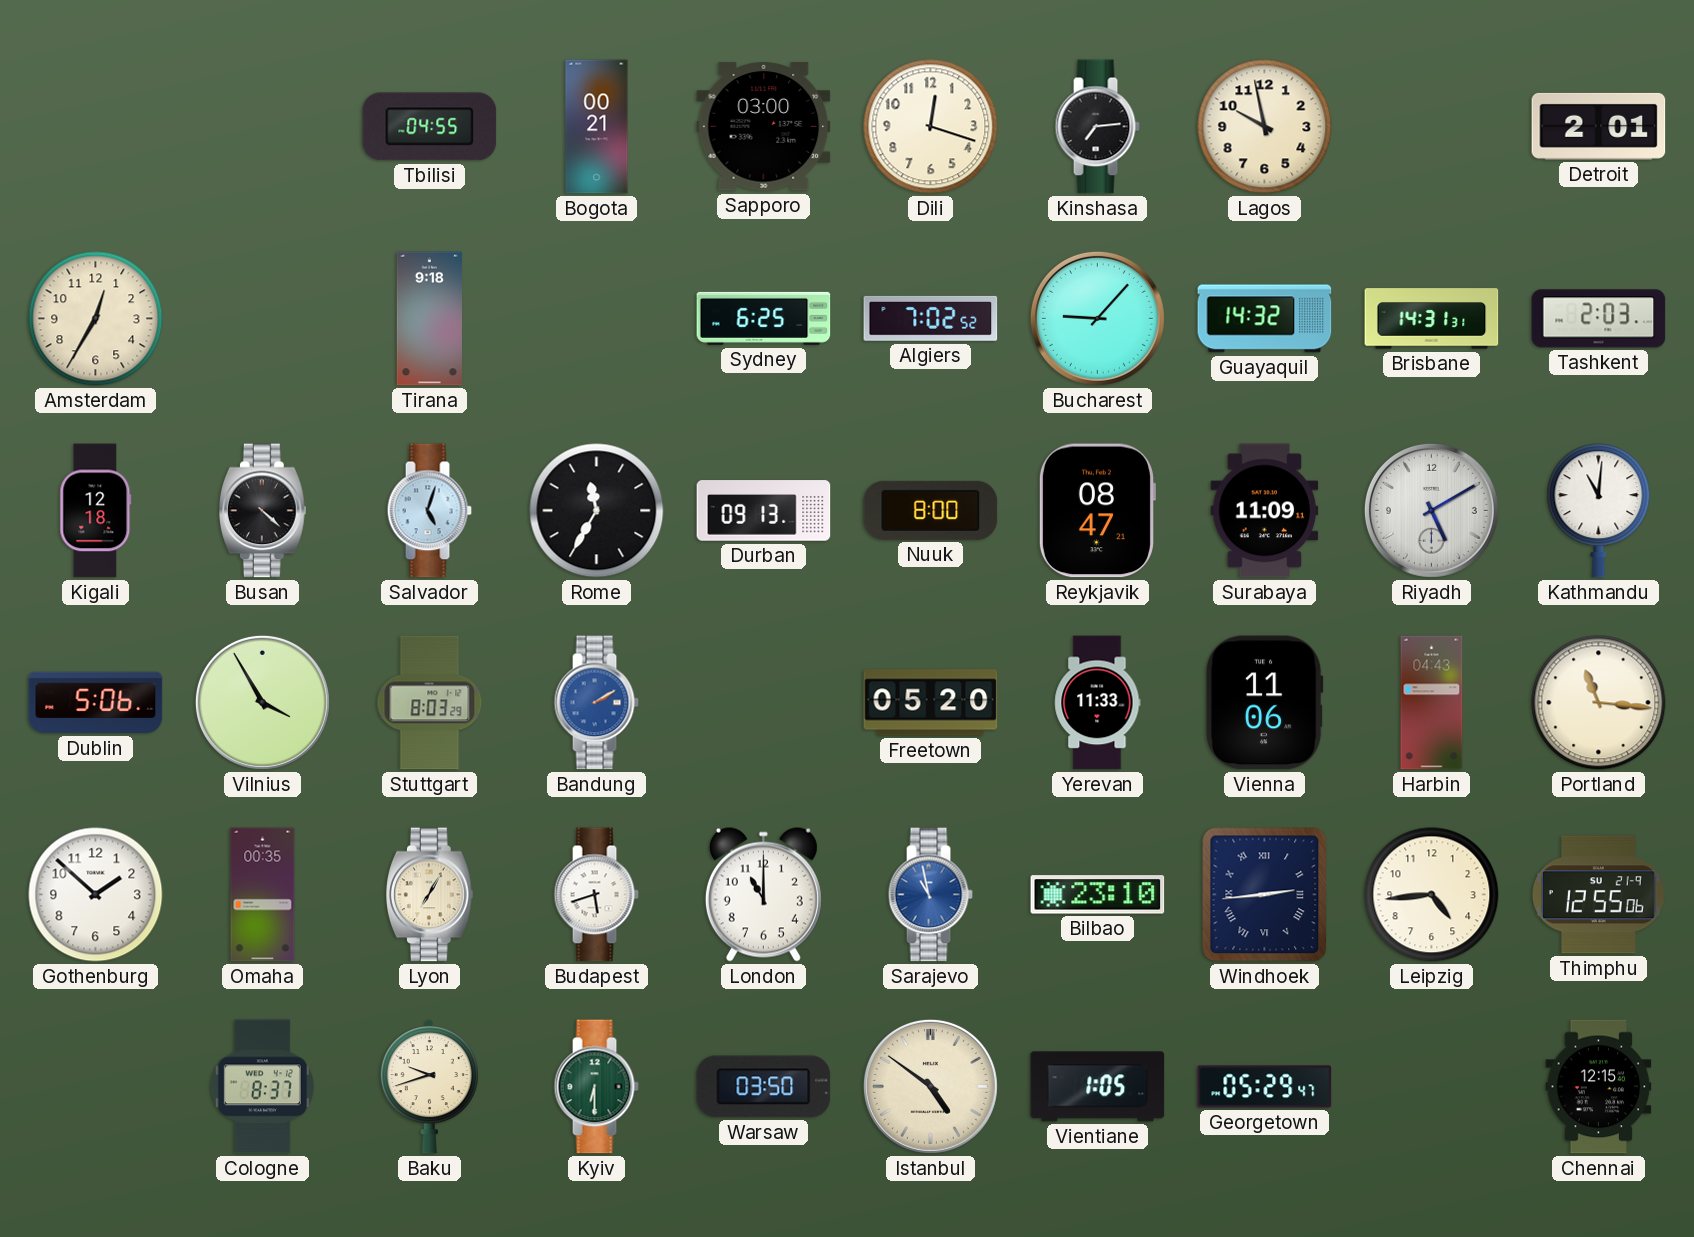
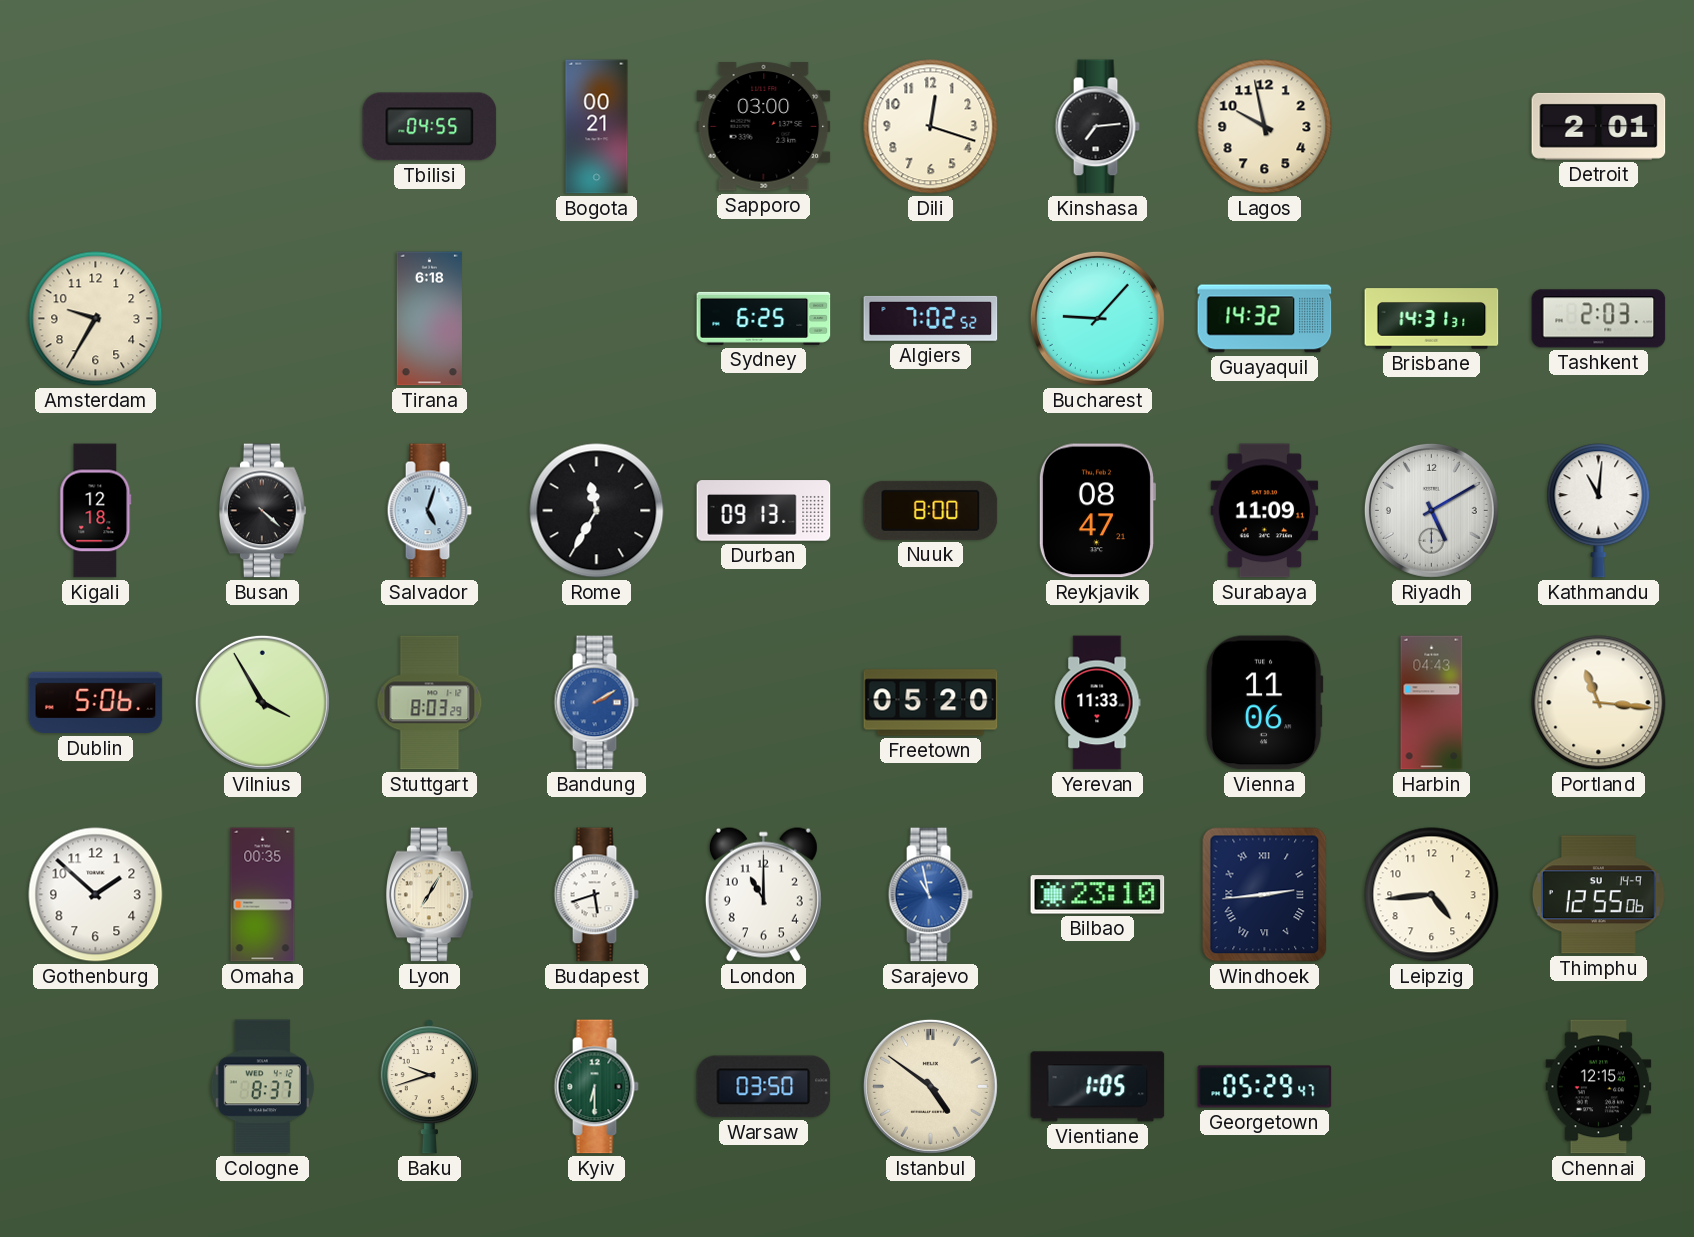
Amsterdam: 12:35 -> 9:35 (96, 319)
Tirana: 9:18 -> 6:18 (429, 319)
Thimphu date: SU 21-9 -> SU 14-9 (1598, 895)
